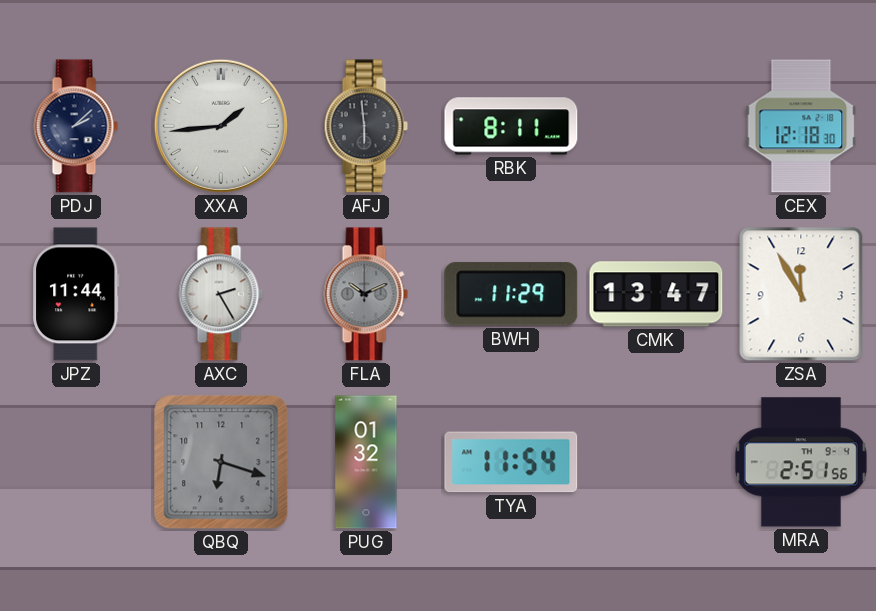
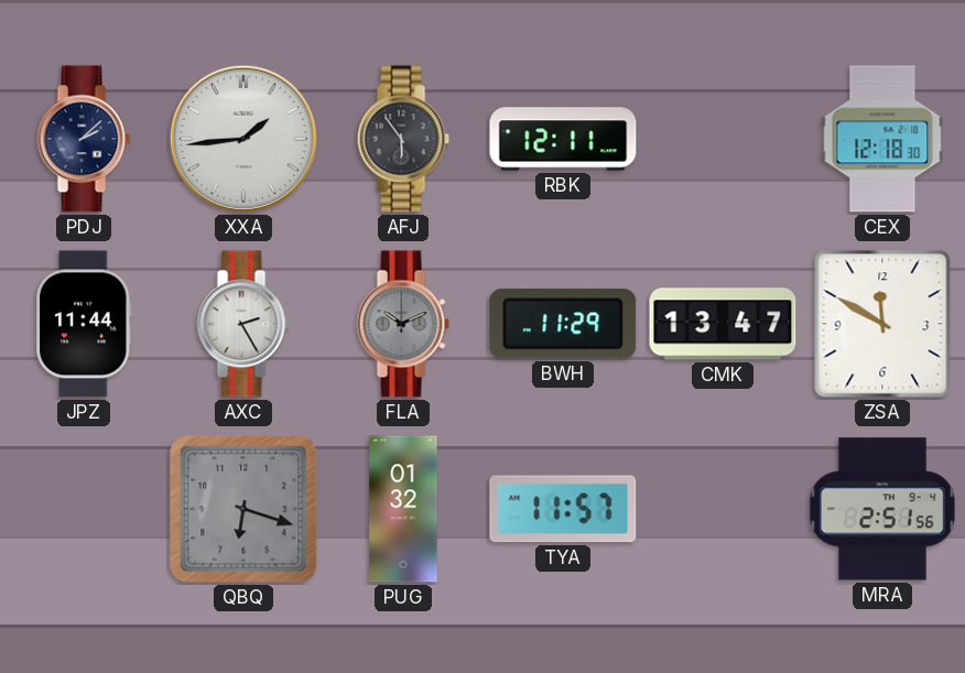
AFJ: 5:59 -> 5:54 (403, 139)
RBK: 8:11 -> 12:11 (563, 139)
ZSA: 11:55 -> 11:50 (882, 324)
TYA: 11:54 -> 11:57 (563, 509)
